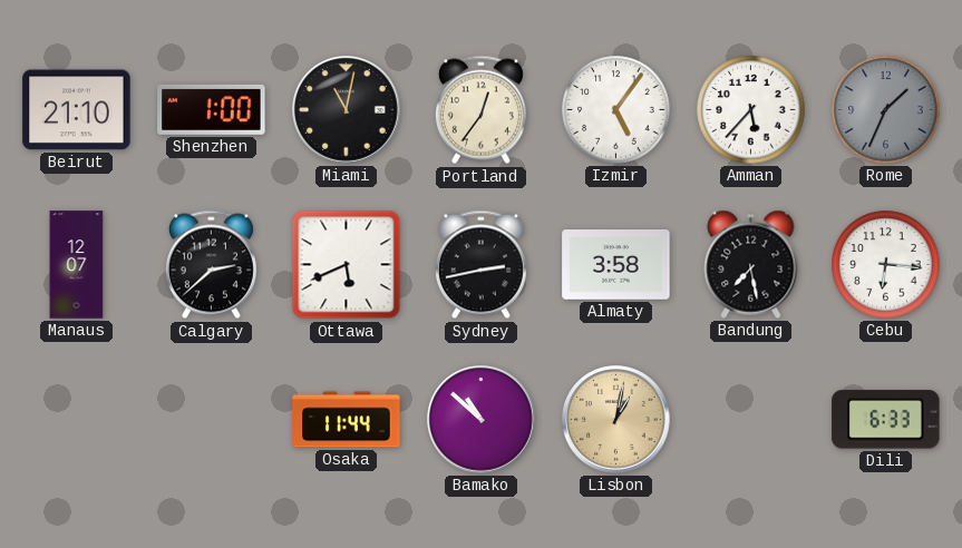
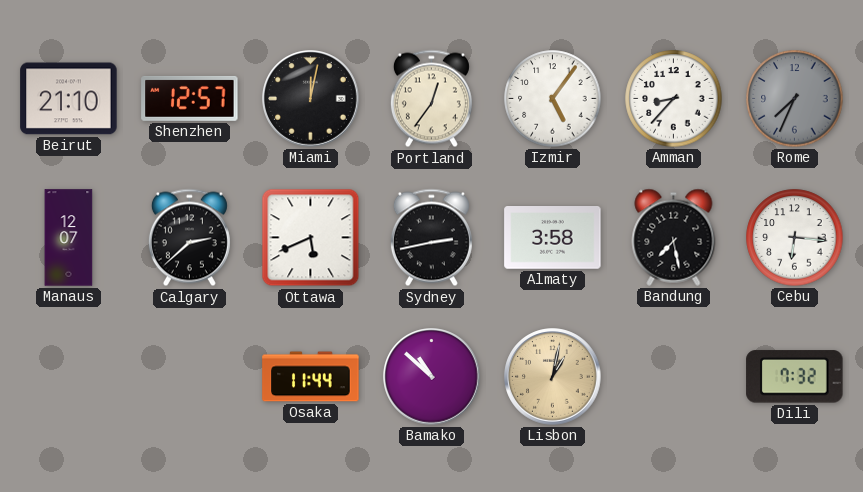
Shenzhen: 1:00 -> 12:57 (190, 98)
Miami: 11:02 -> 12:02 (311, 99)
Amman: 5:37 -> 8:37 (674, 99)
Rome: 1:34 -> 7:34 (795, 99)
Dili: 6:33 -> 7:32 (795, 377)
